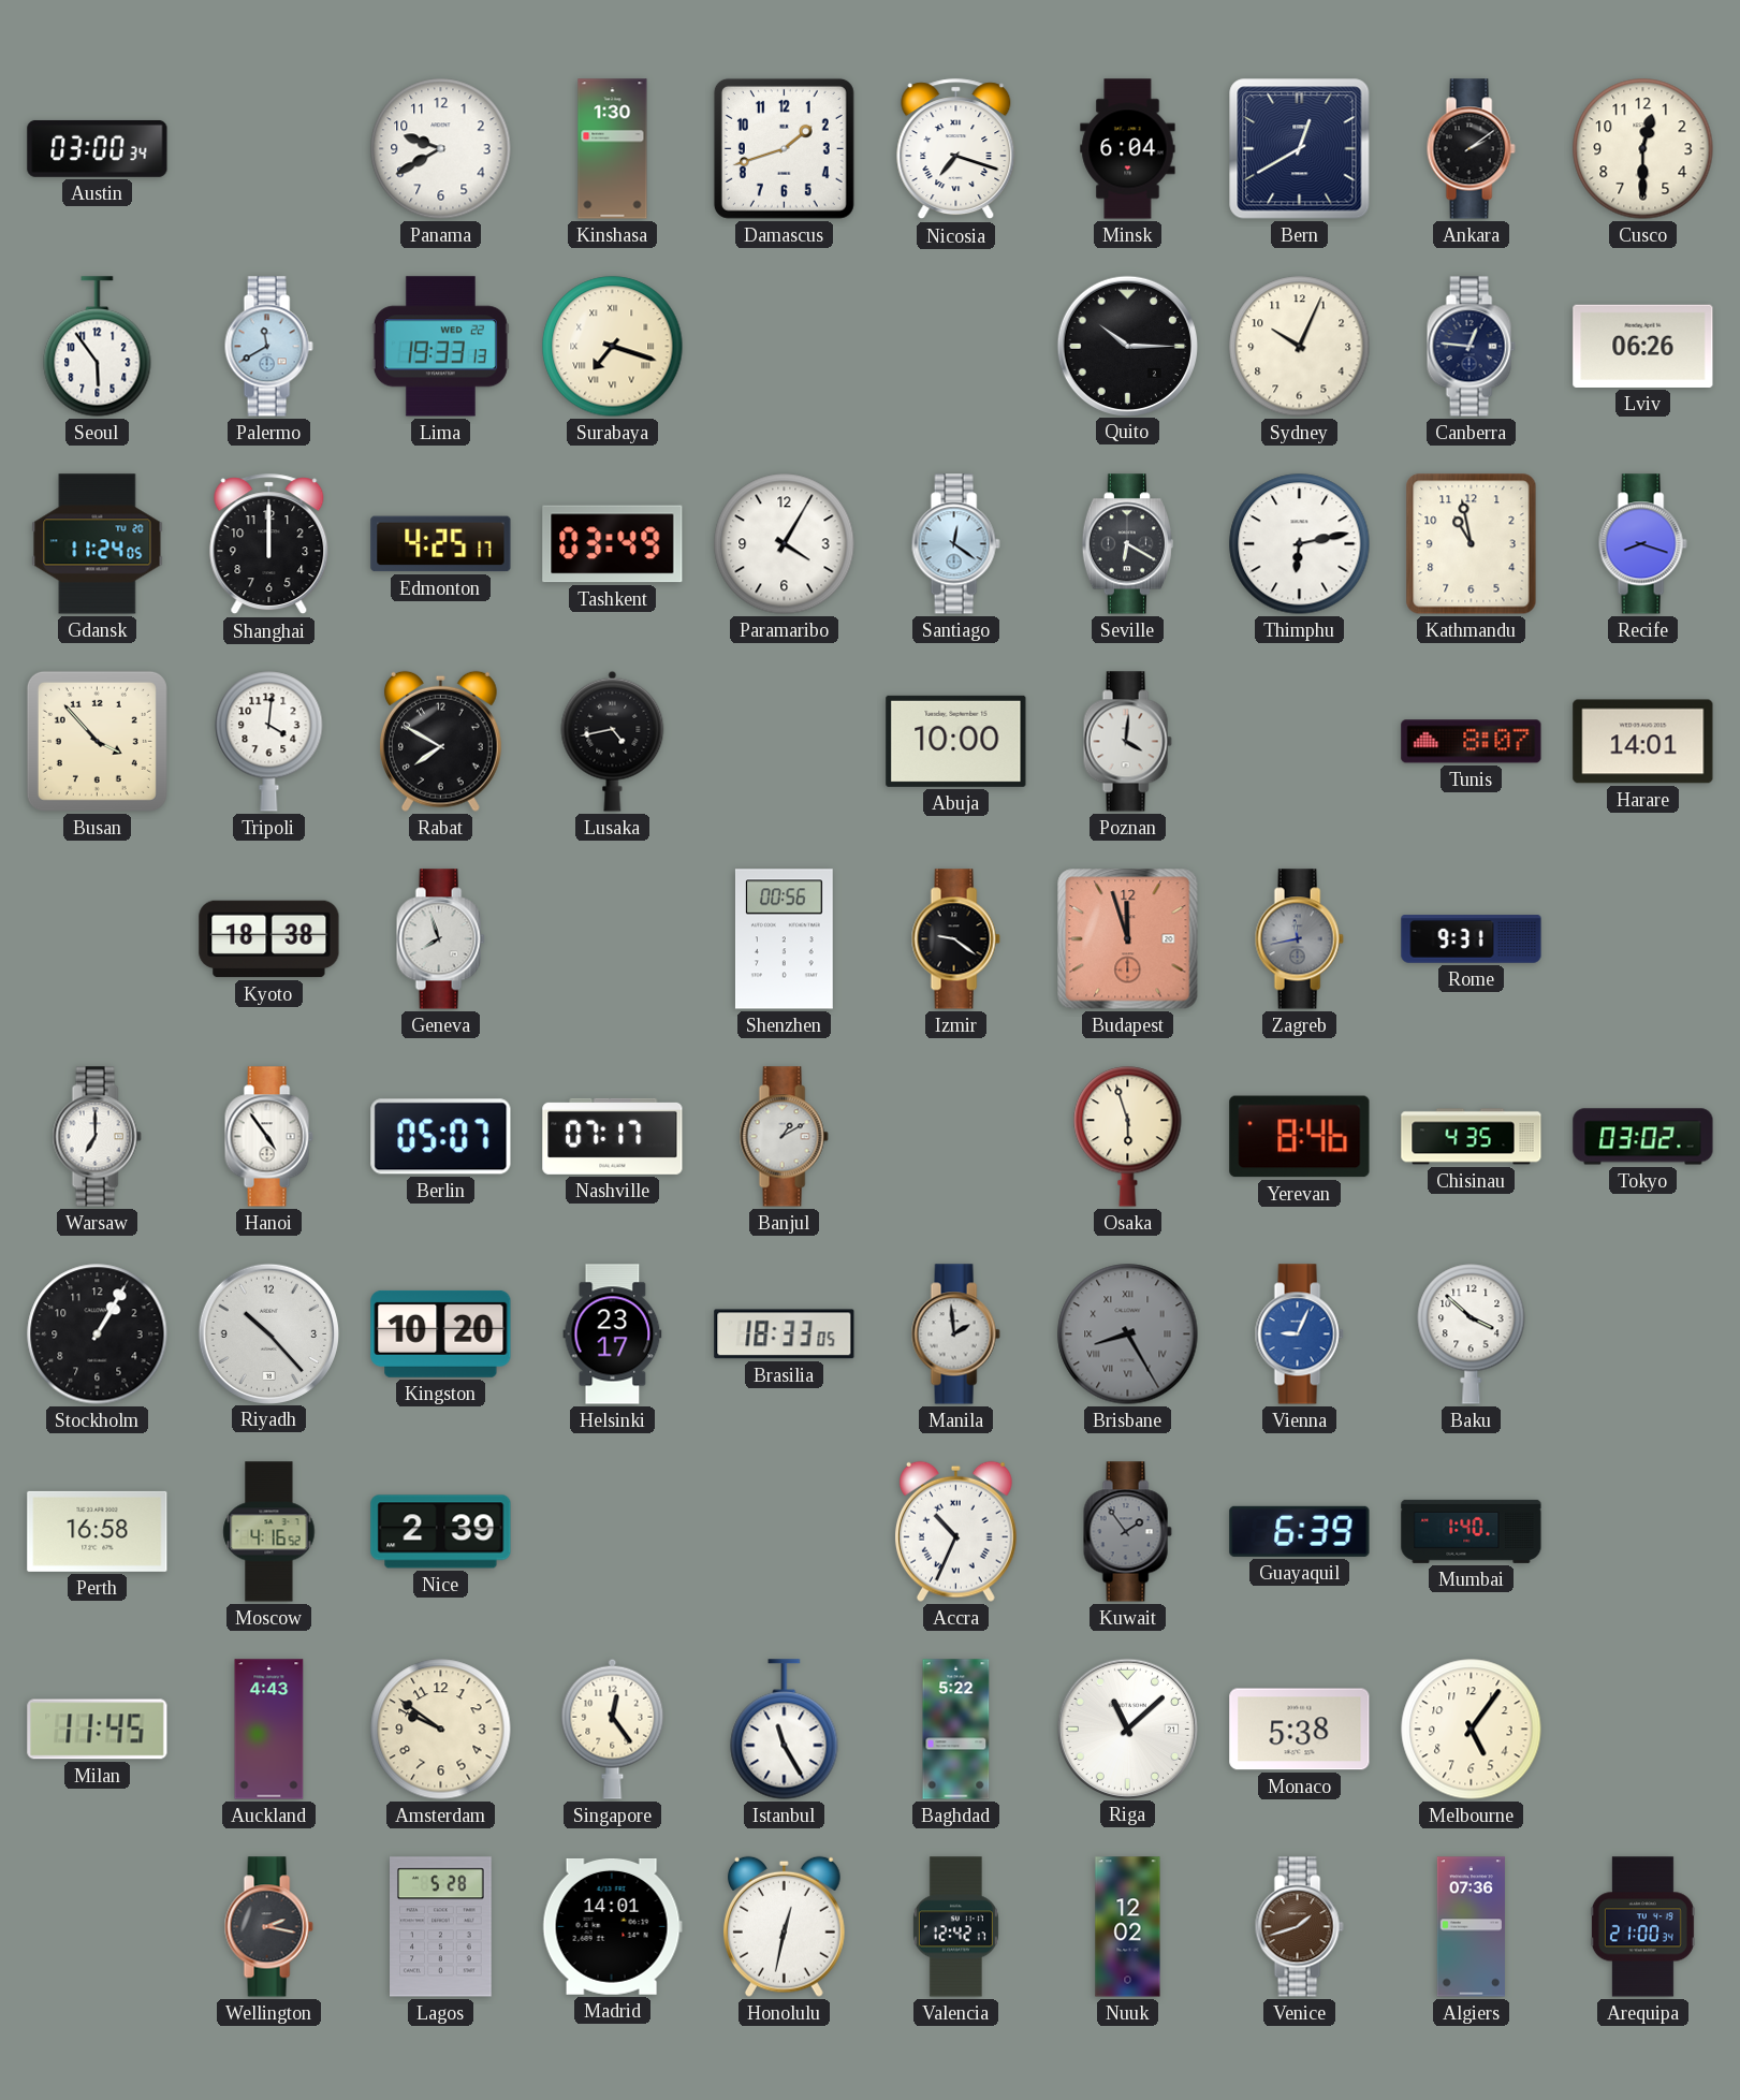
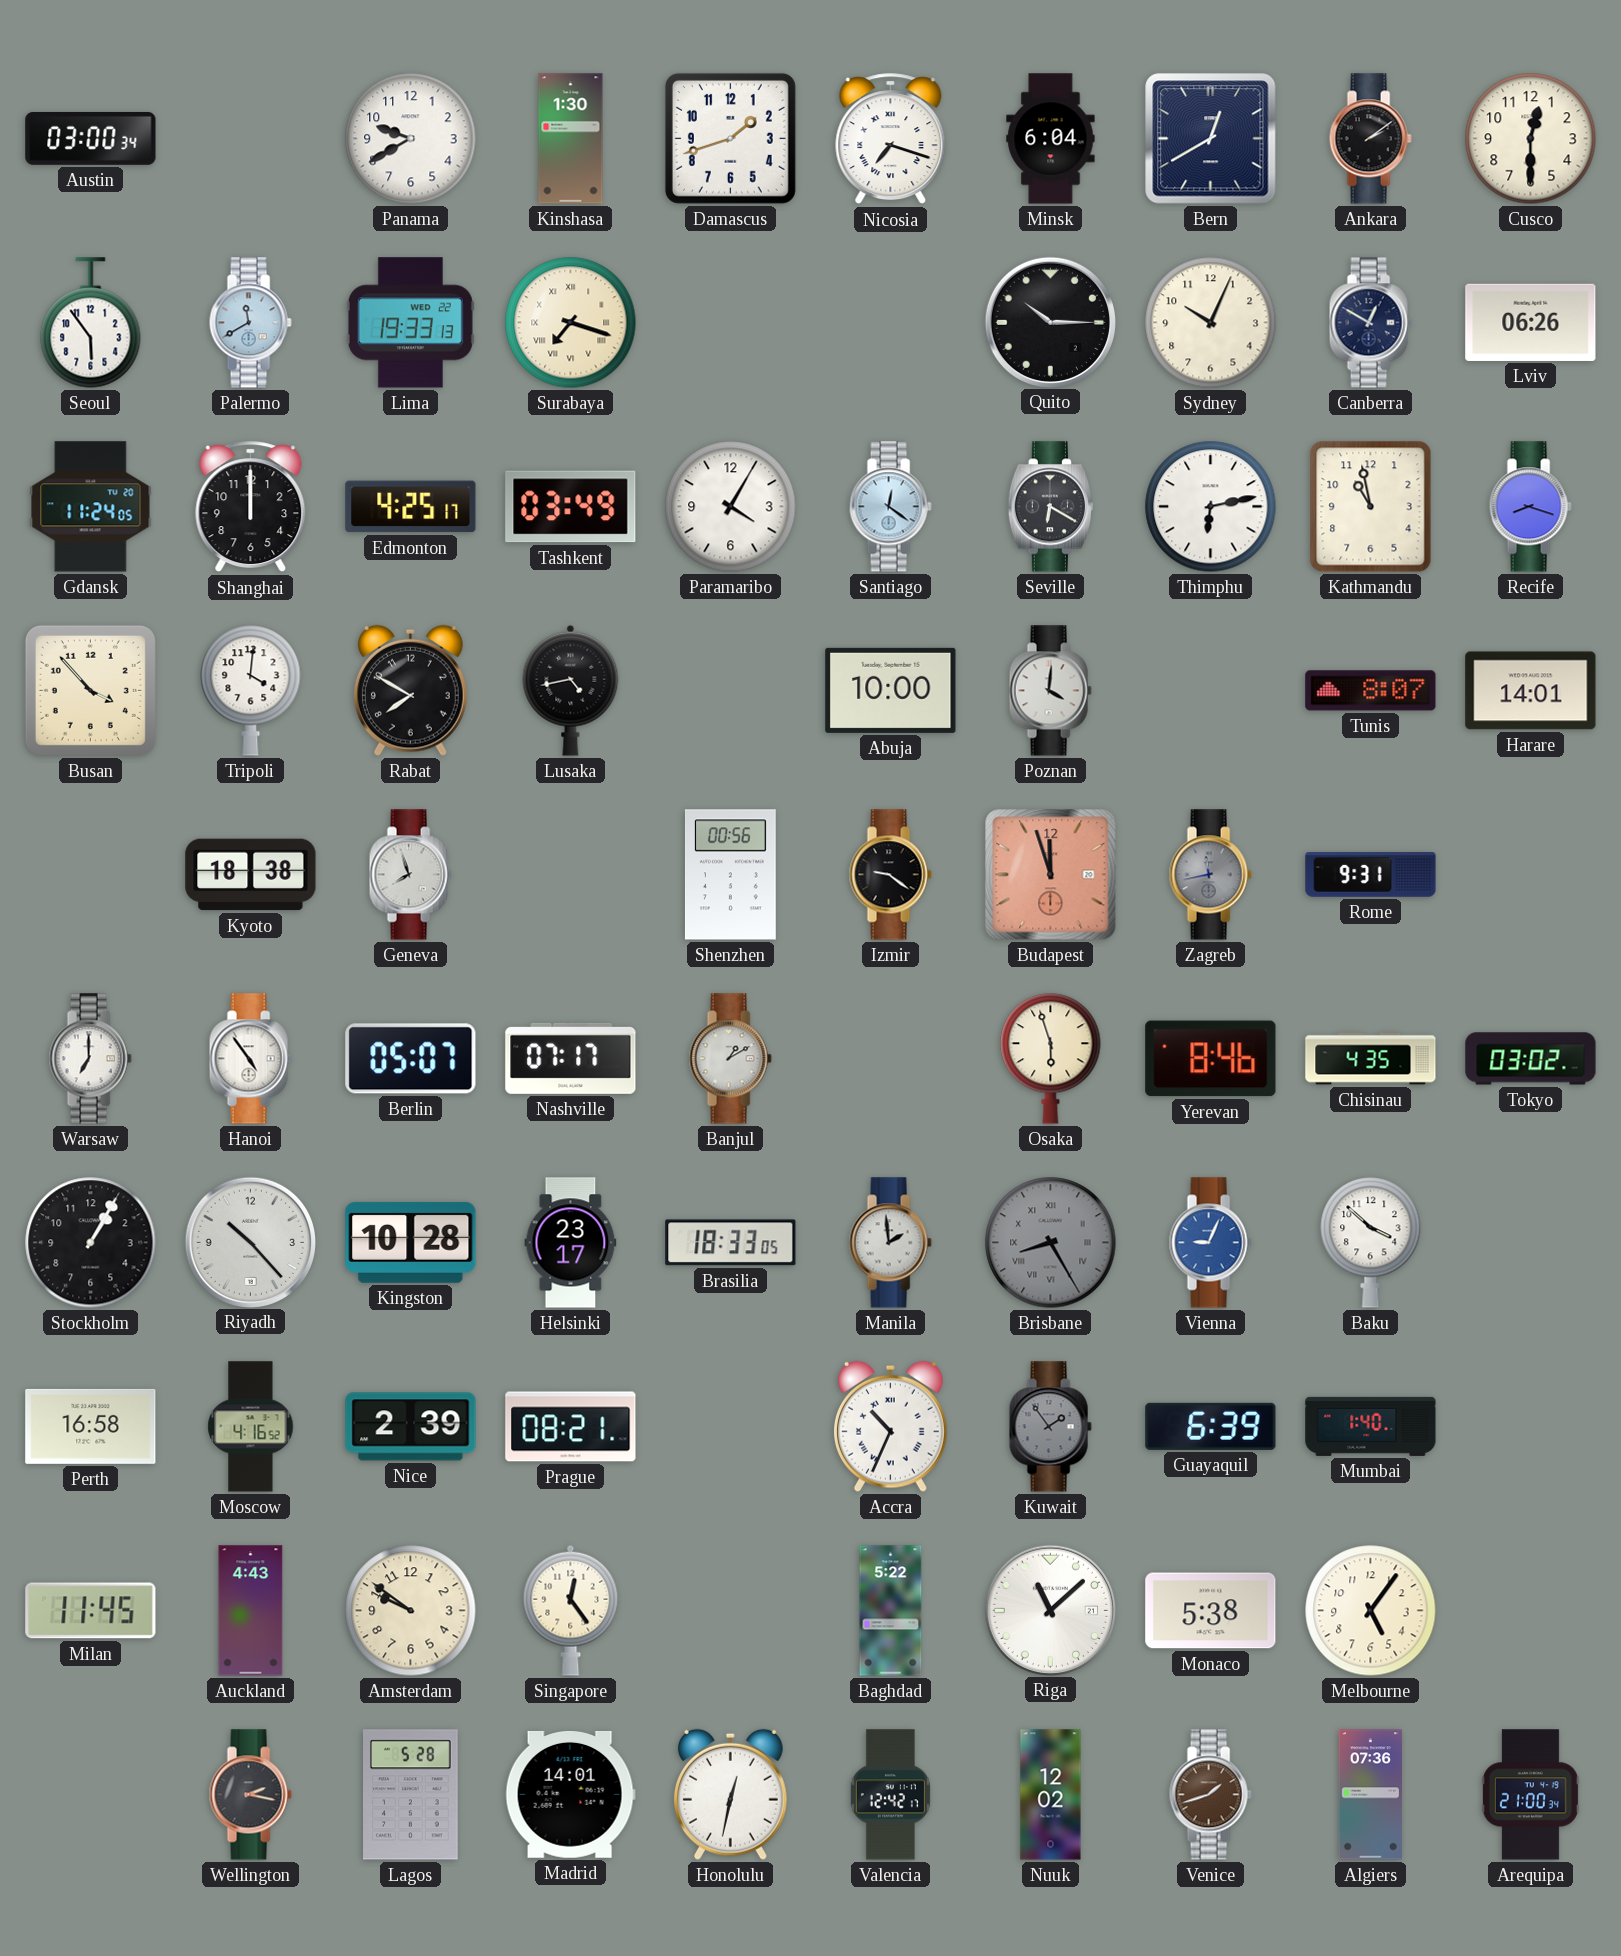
Canberra: 12:46 -> 12:50 (1370, 323)
Kingston: 10:20 -> 10:28 (411, 1242)
Prague: none -> 08:21 (571, 1427)
Istanbul: 11:25 -> none (785, 1730)
